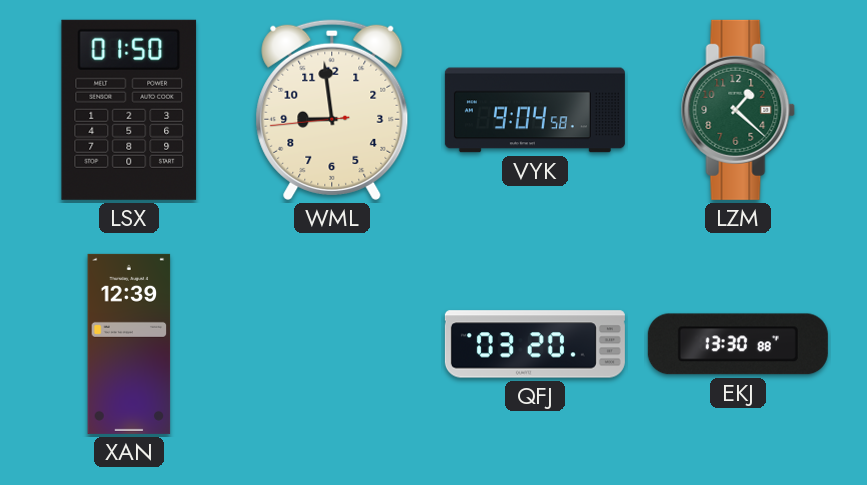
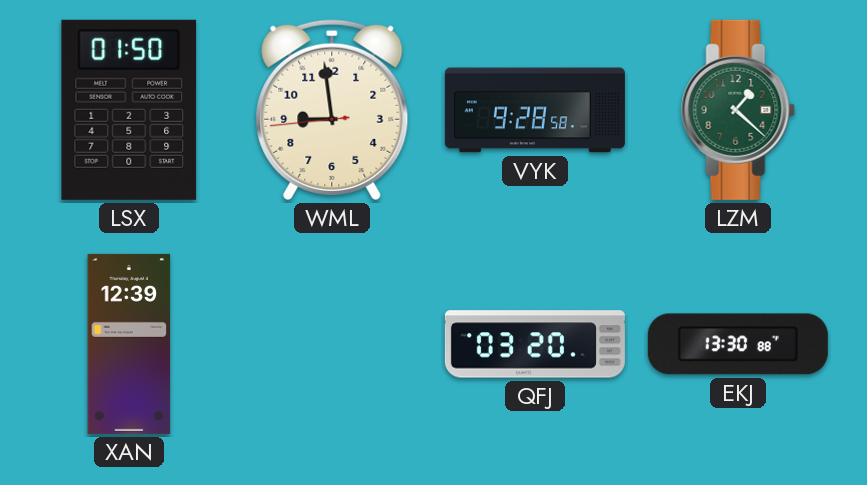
VYK: 9:04 -> 9:28 (535, 110)
